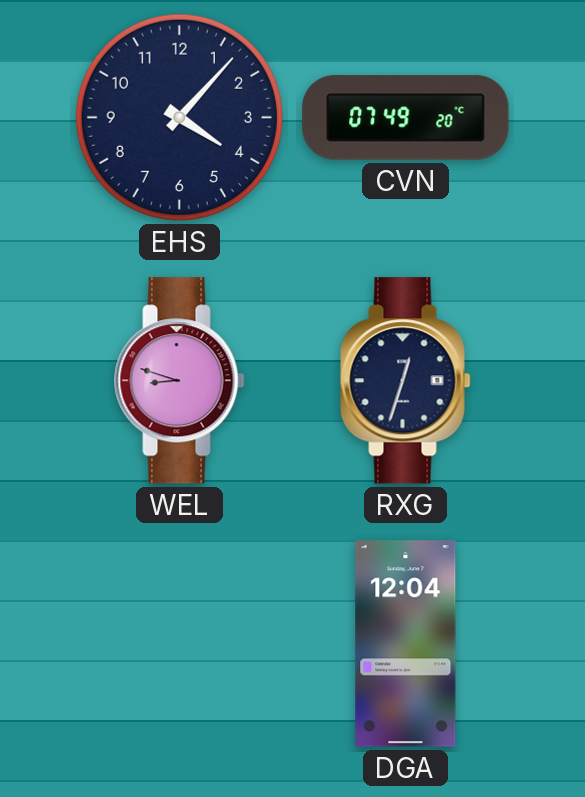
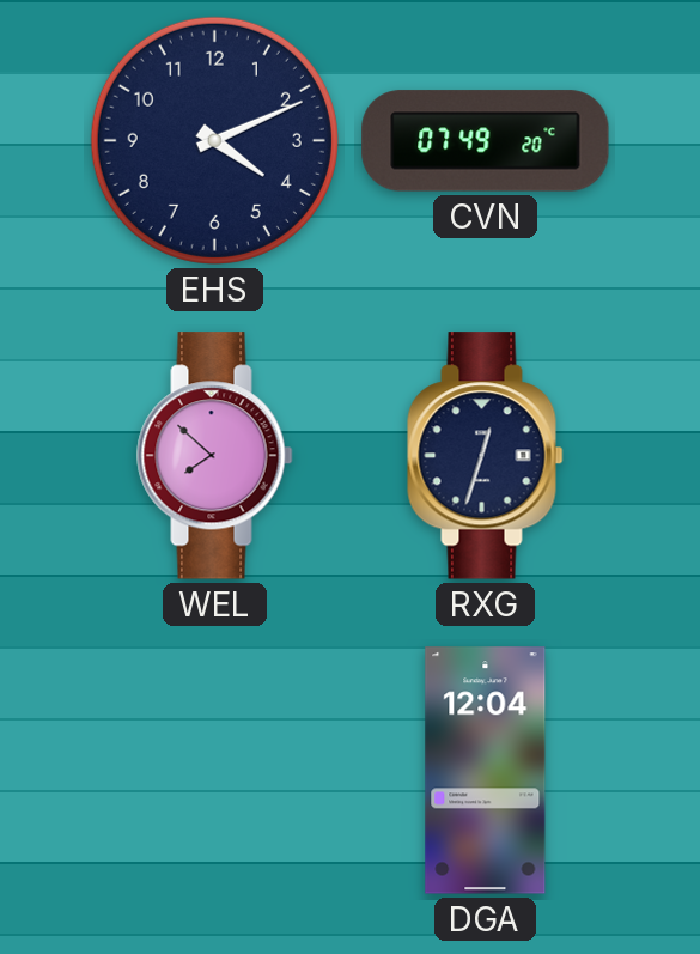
EHS: 4:07 -> 4:11 (214, 140)
WEL: 8:48 -> 7:52 (215, 456)
